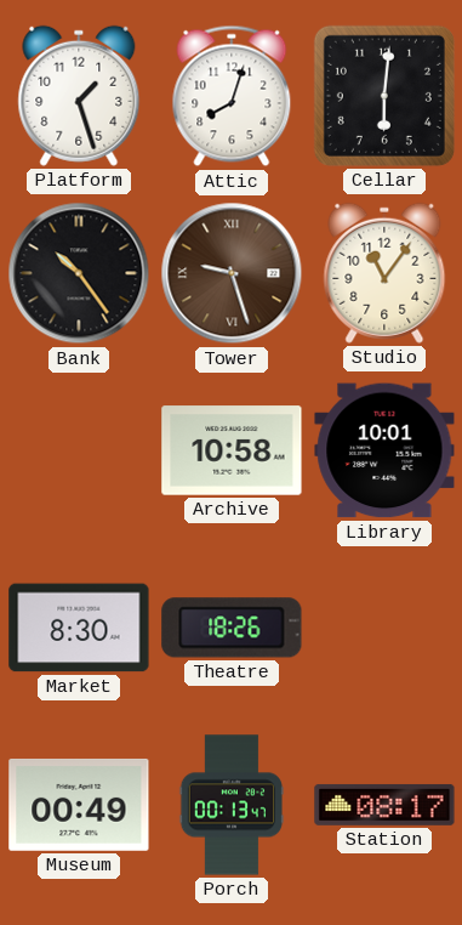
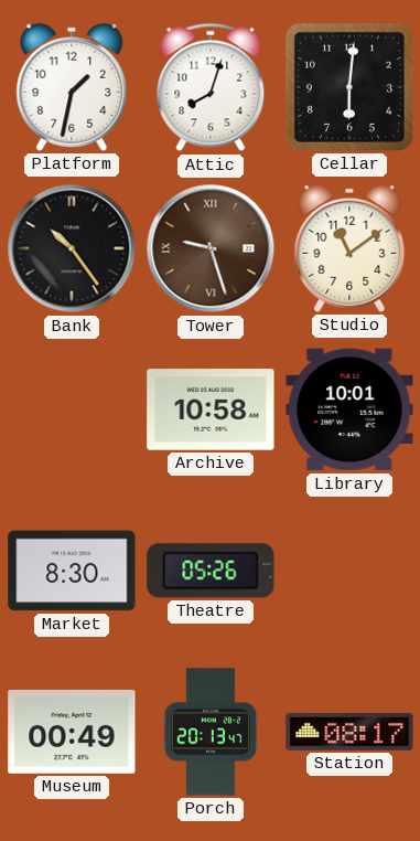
Platform: 1:27 -> 1:32 (72, 87)
Studio: 11:06 -> 11:09 (349, 248)
Theatre: 18:26 -> 05:26 (211, 571)
Porch: 00:13 -> 20:13 (211, 732)
